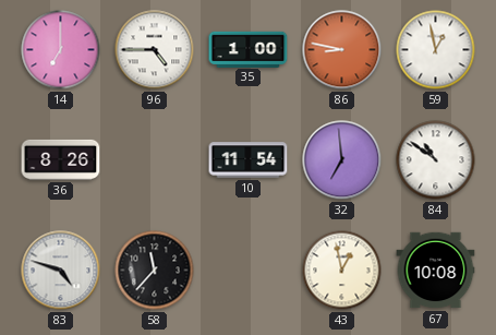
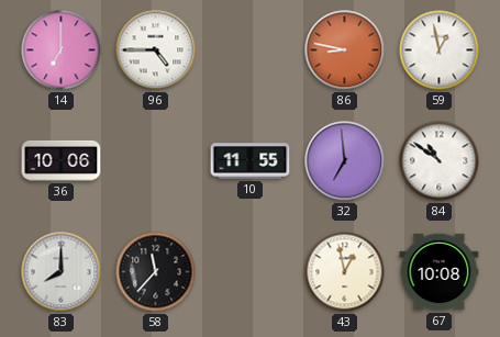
35: 1:00 -> none (249, 49)
36: 8:26 -> 10:06 (62, 160)
10: 11:54 -> 11:55 (251, 161)
83: 4:48 -> 8:00 (62, 272)
